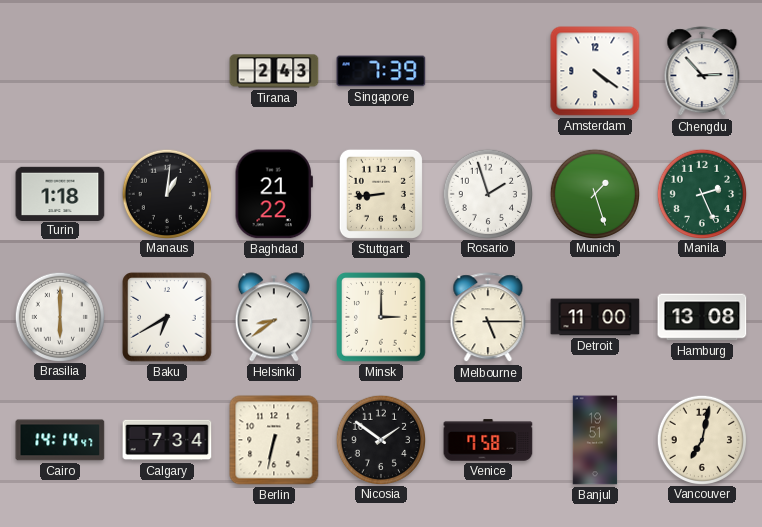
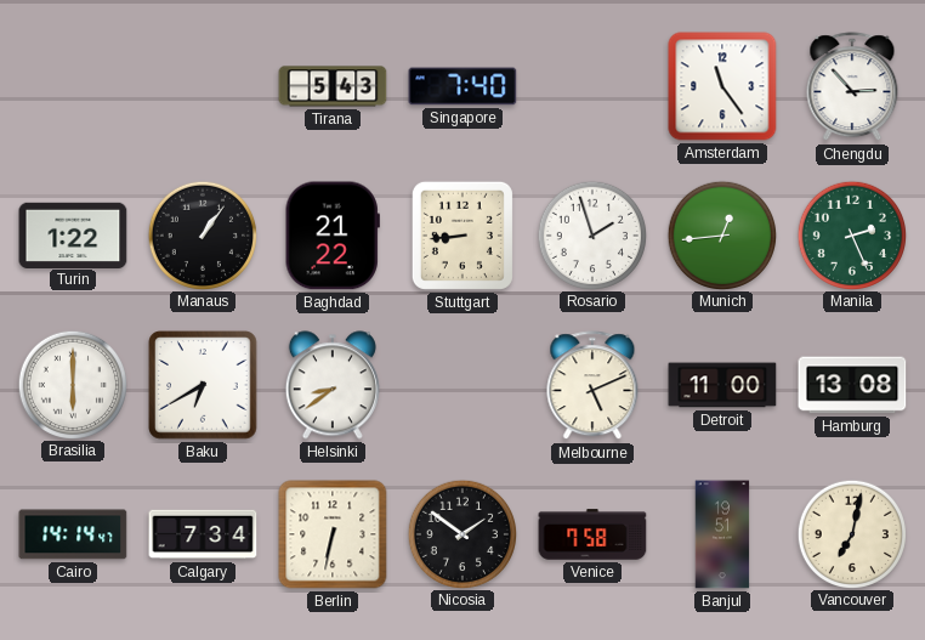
Tirana: 2:43 -> 5:43 (333, 86)
Singapore: 7:39 -> 7:40 (462, 86)
Amsterdam: 4:21 -> 11:24 (722, 86)
Turin: 1:18 -> 1:22 (73, 234)
Manaus: 1:01 -> 1:06 (202, 234)
Munich: 1:27 -> 12:44 (721, 234)
Minsk: 3:00 -> none (381, 317)
Melbourne: 5:15 -> 5:11 (592, 386)
